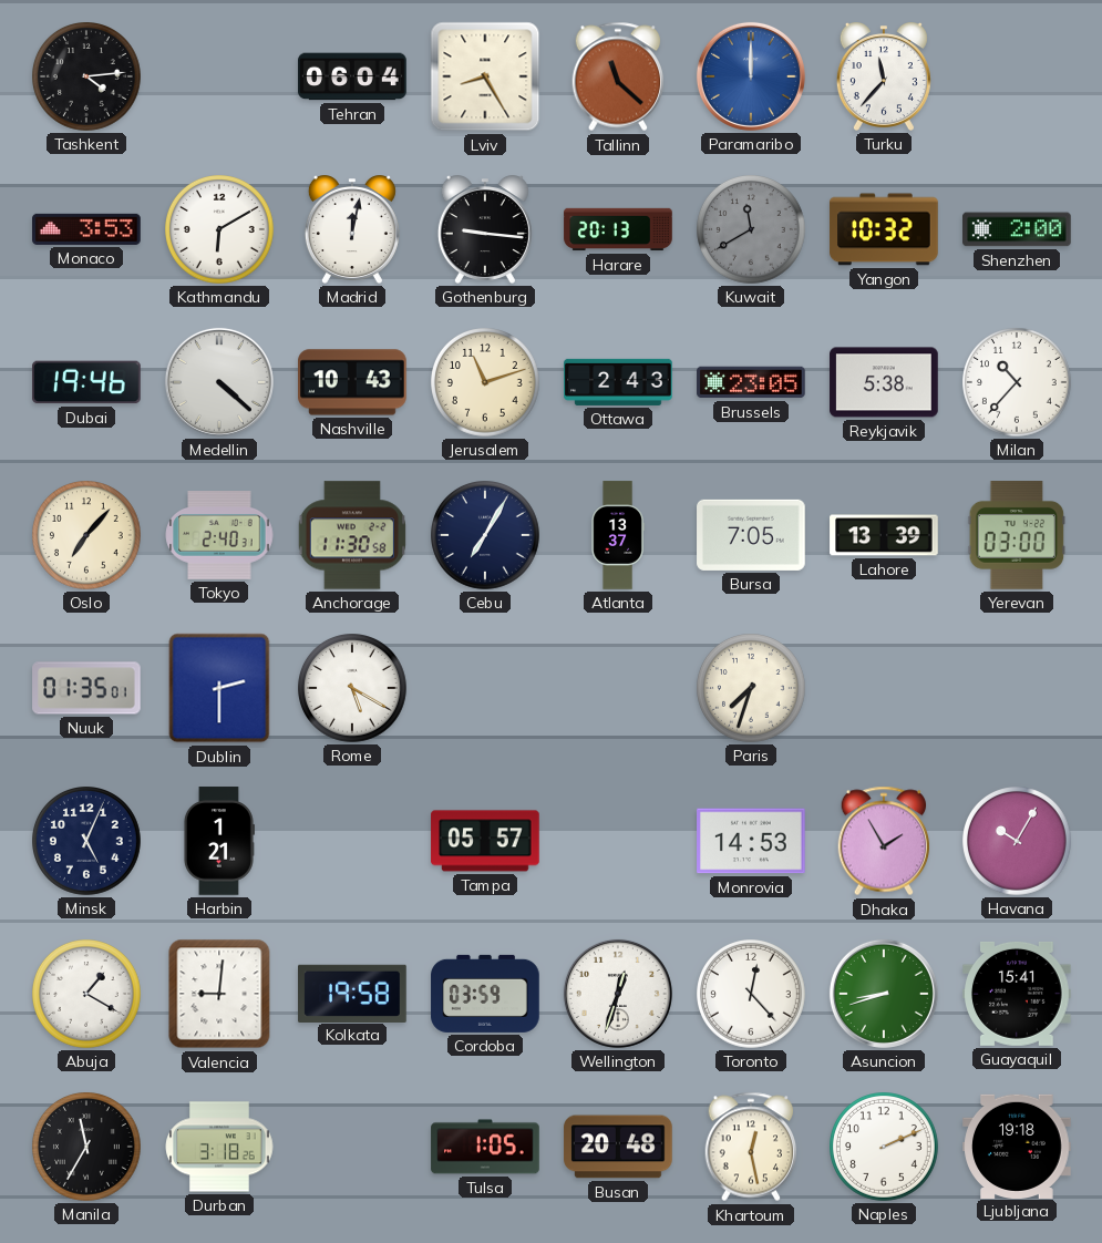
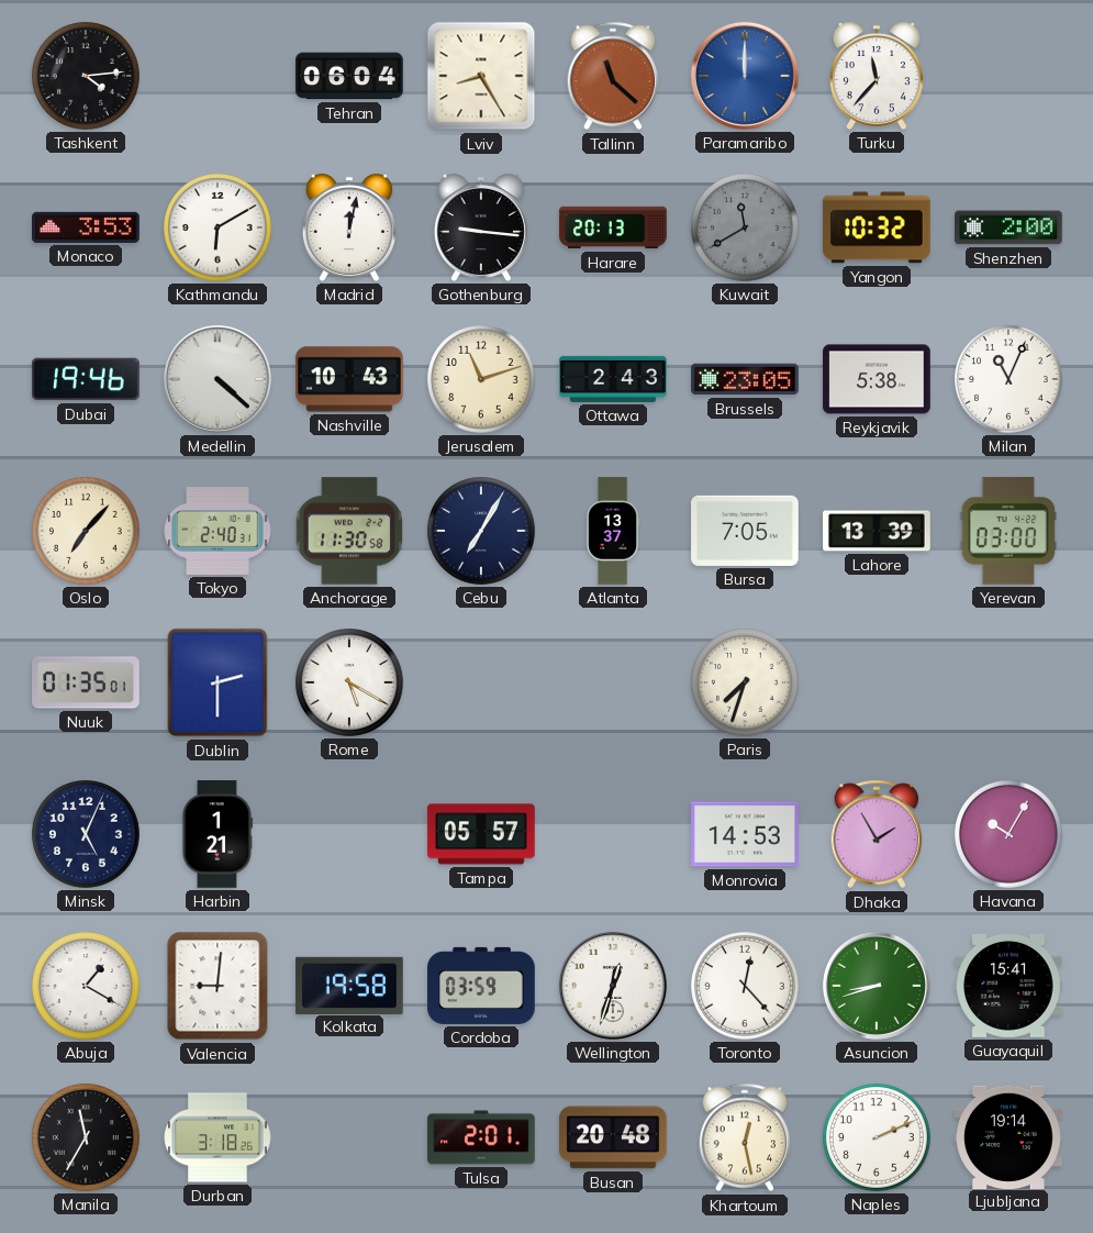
Milan: 10:37 -> 11:04 (1010, 380)
Tulsa: 1:05 -> 2:01 (481, 1137)
Ljubljana: 19:18 -> 19:14 (1008, 1136)
